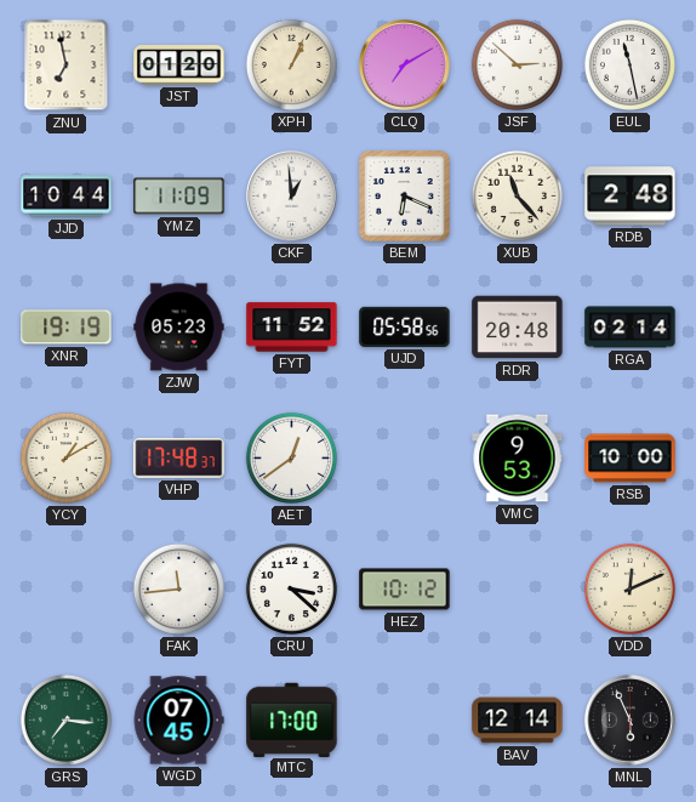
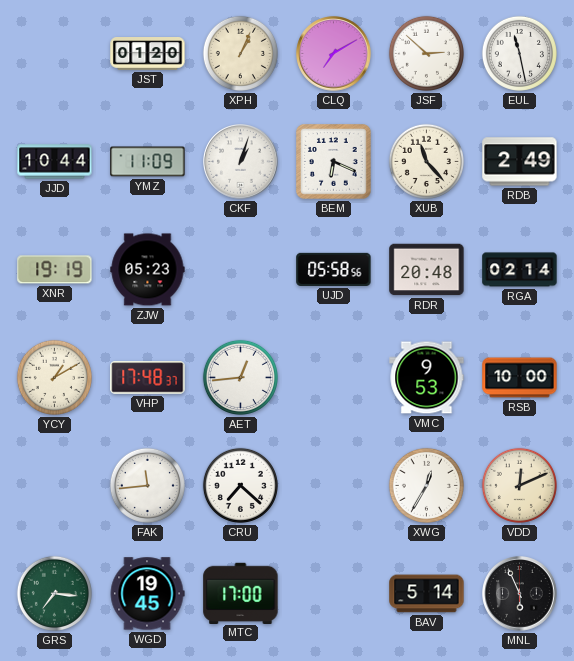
ZNU: 6:58 -> none (67, 66)
CKF: 12:59 -> 1:03 (241, 162)
RDB: 2:48 -> 2:49 (520, 162)
FYT: 11:52 -> none (292, 328)
AET: 12:39 -> 12:44 (240, 377)
CRU: 3:22 -> 7:22 (240, 485)
HEZ: 10:12 -> none (405, 590)
XWG: none -> 12:35 (426, 485)
WGD: 07:45 -> 19:45 (147, 594)
BAV: 12:14 -> 5:14 (427, 594)
